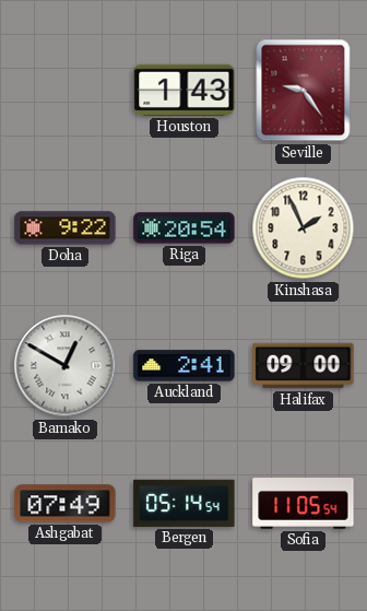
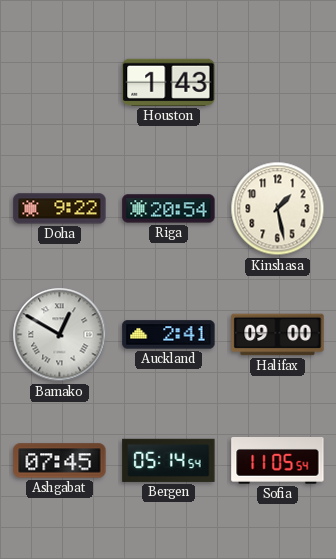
Seville: 9:24 -> none (304, 91)
Kinshasa: 1:56 -> 1:28 (278, 209)
Ashgabat: 07:49 -> 07:45 (60, 461)
